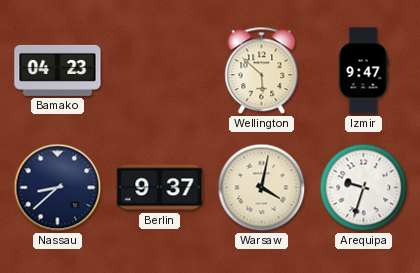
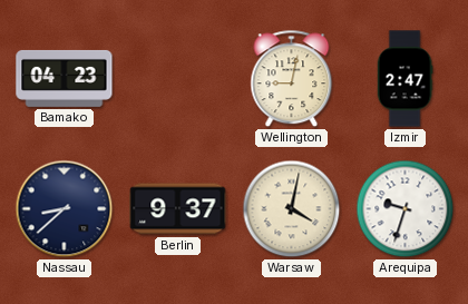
Wellington: 5:52 -> 9:02 (292, 79)
Izmir: 9:47 -> 2:47 (404, 79)
